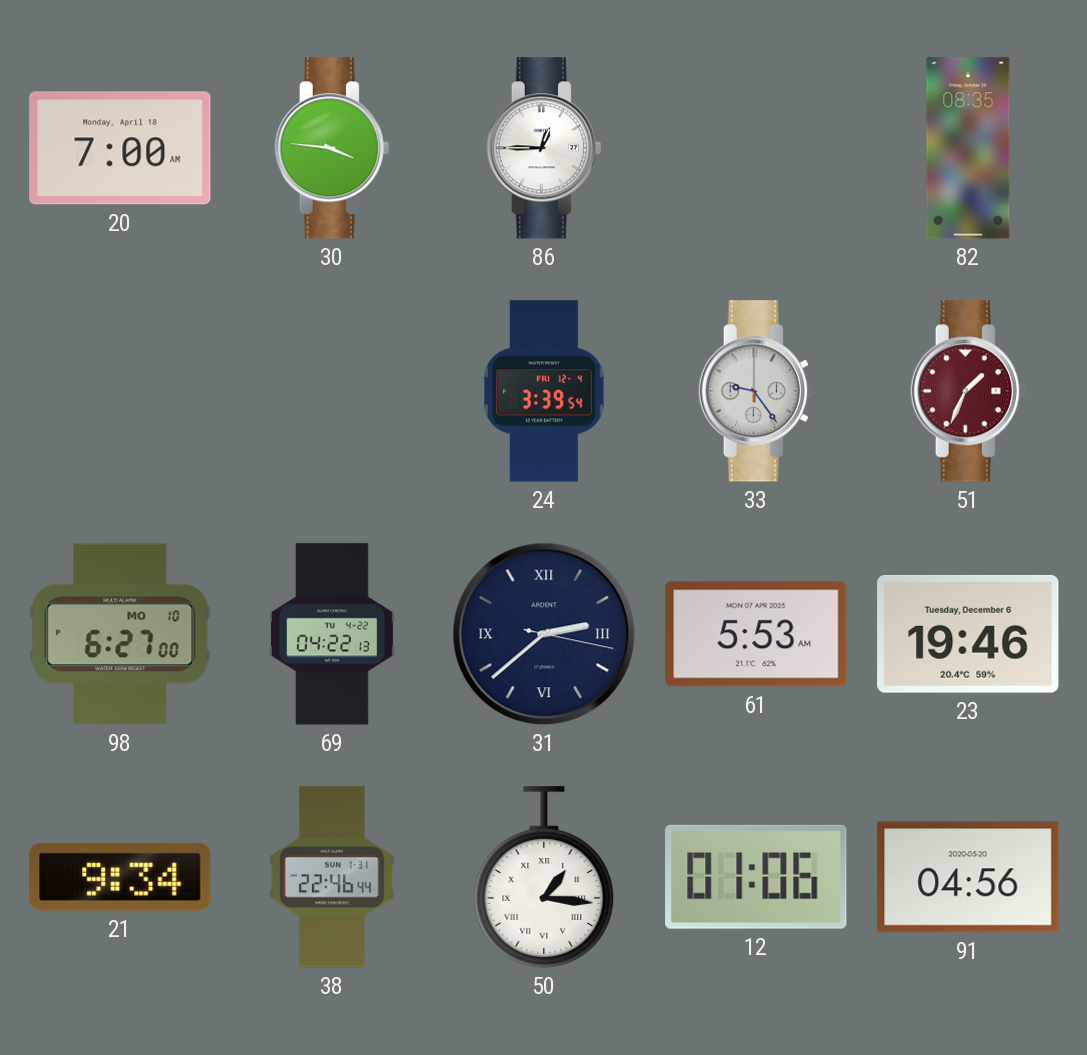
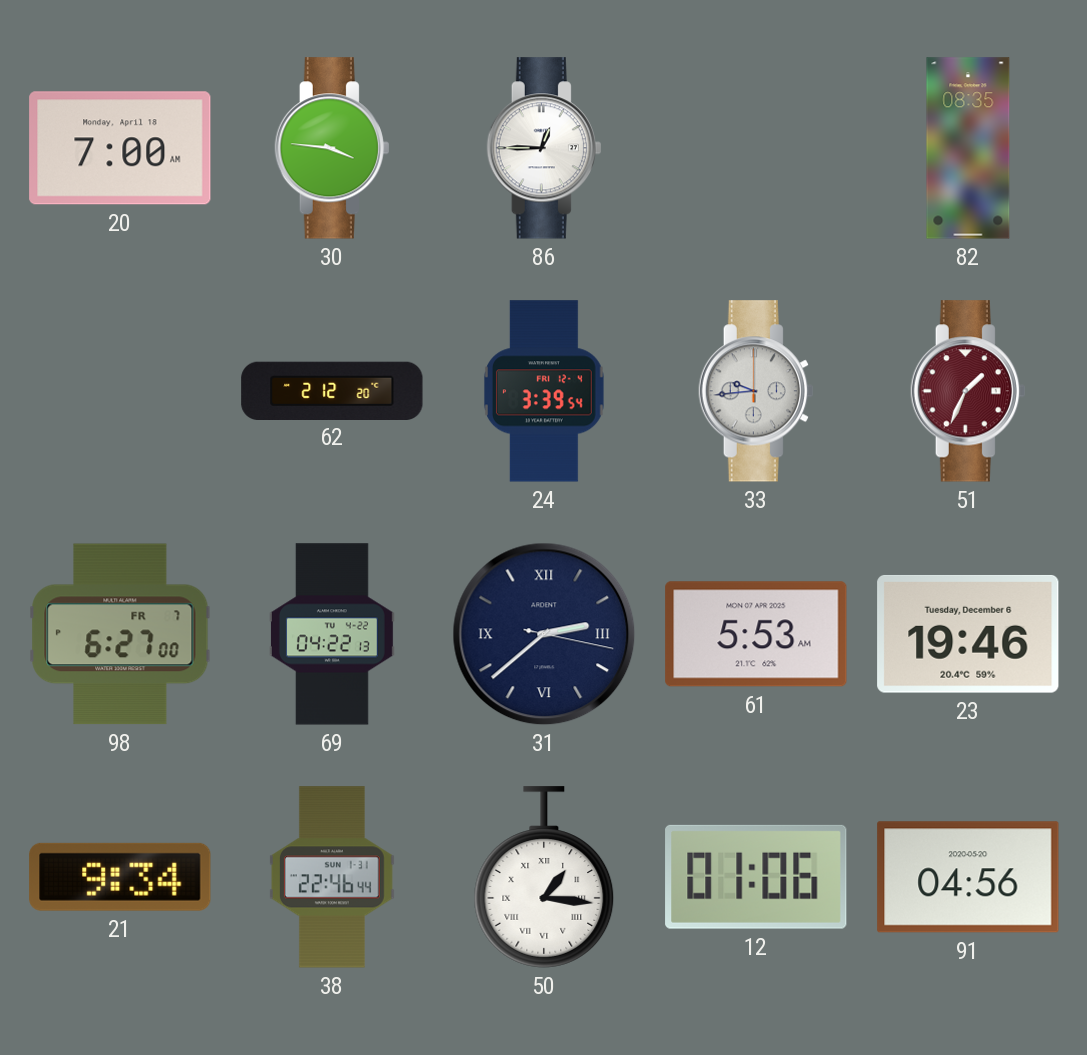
62: none -> 2:12 (332, 390)
33: 9:24 -> 9:44 (756, 391)
98 date: MO 10 -> FR 7 (120, 634)
